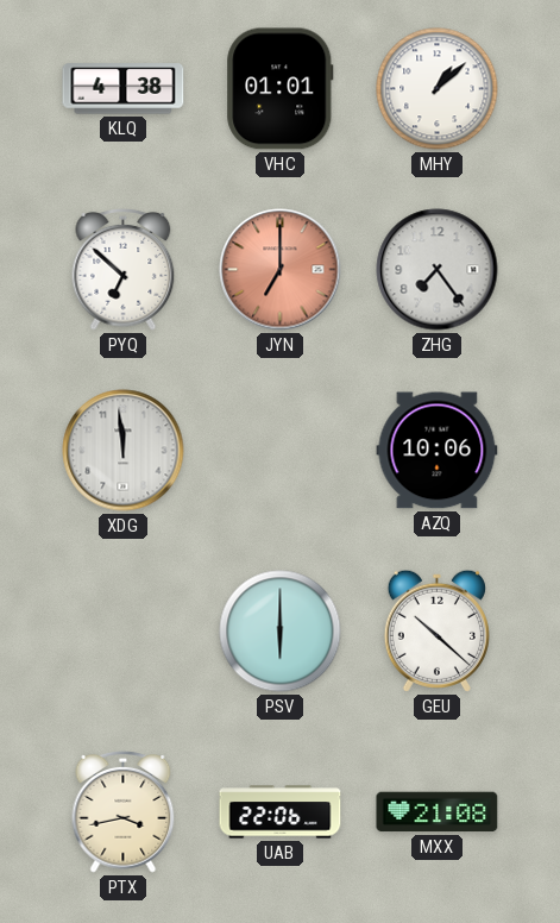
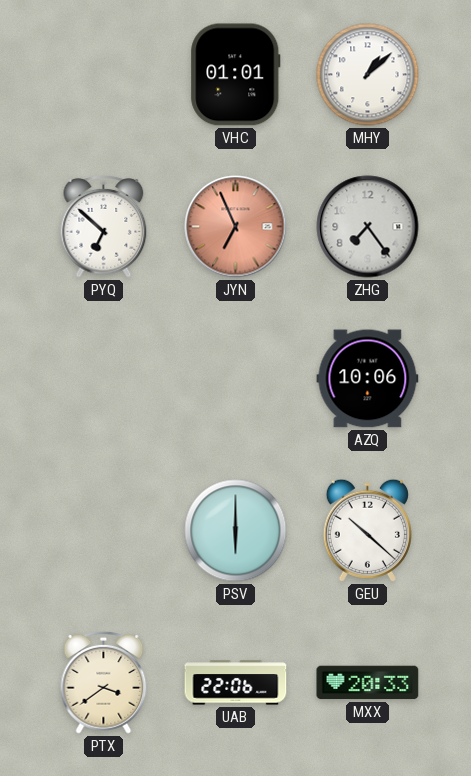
KLQ: 4:38 -> none (124, 89)
JYN: 7:00 -> 6:56 (236, 227)
XDG: 11:59 -> none (124, 451)
PTX: 3:43 -> 3:39 (104, 683)
MXX: 21:08 -> 20:33 (368, 683)
